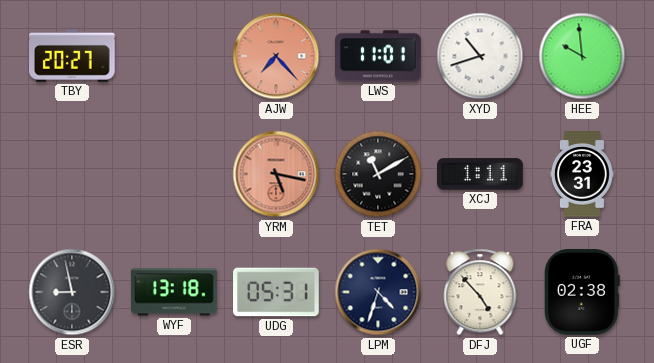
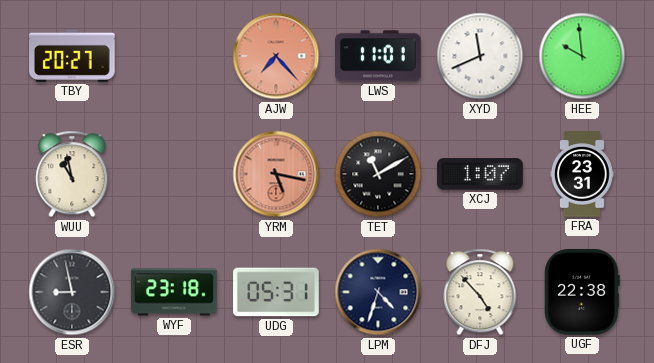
XYD: 10:42 -> 11:41 (480, 56)
WUU: none -> 10:58 (72, 174)
XCJ: 1:11 -> 1:07 (480, 174)
WYF: 13:18 -> 23:18 (174, 292)
UGF: 02:38 -> 22:38 (582, 292)
